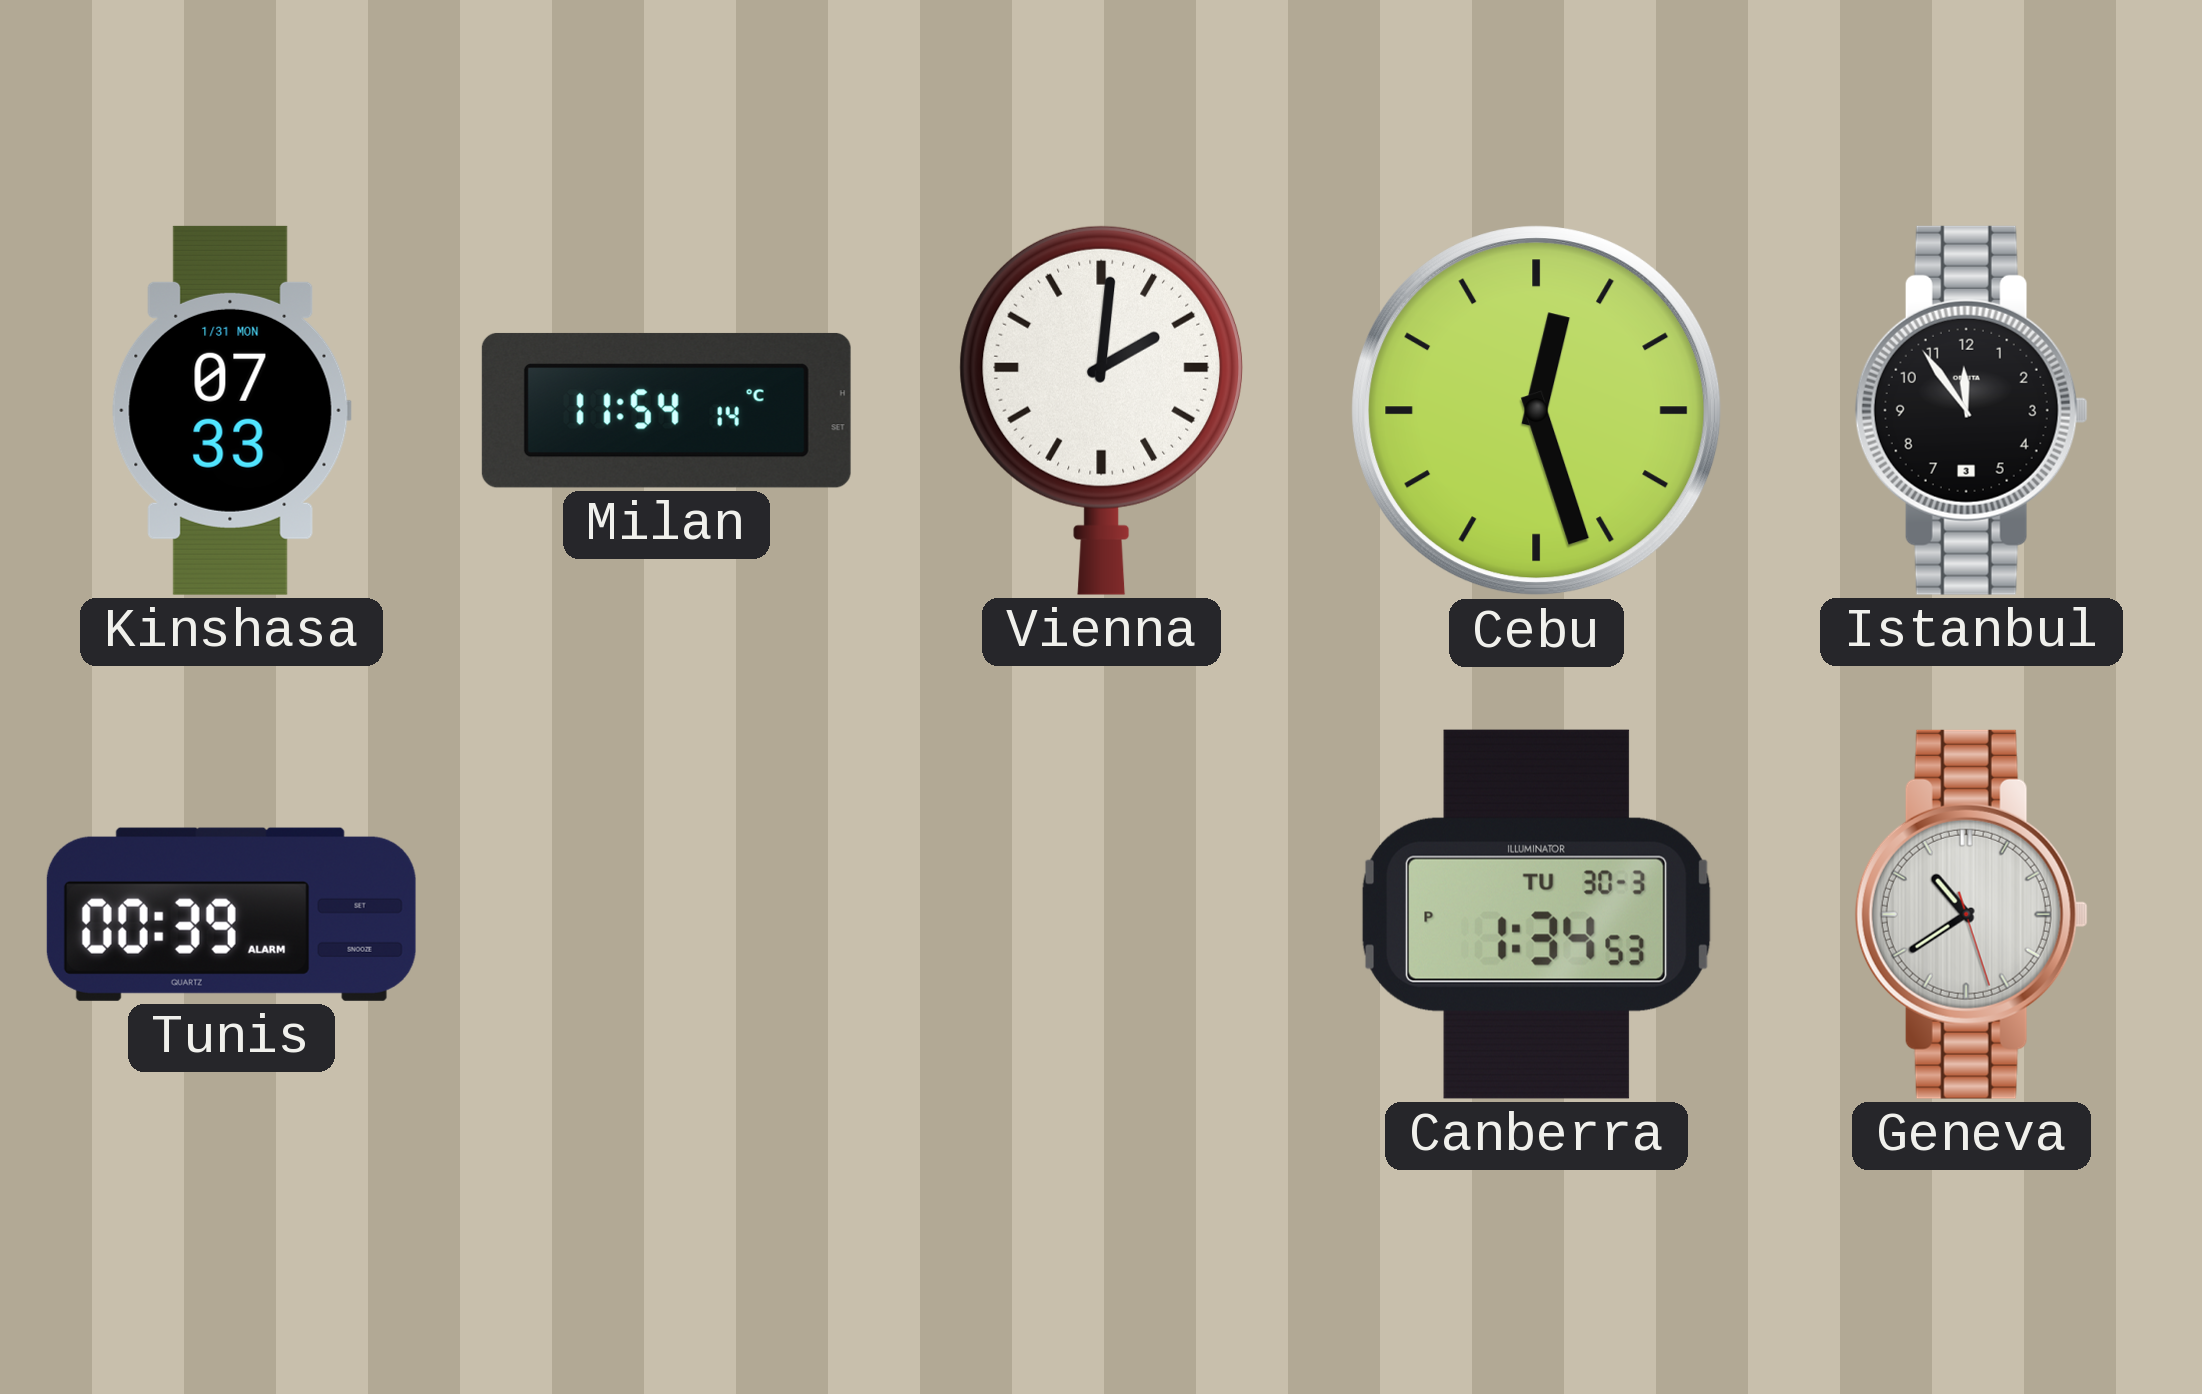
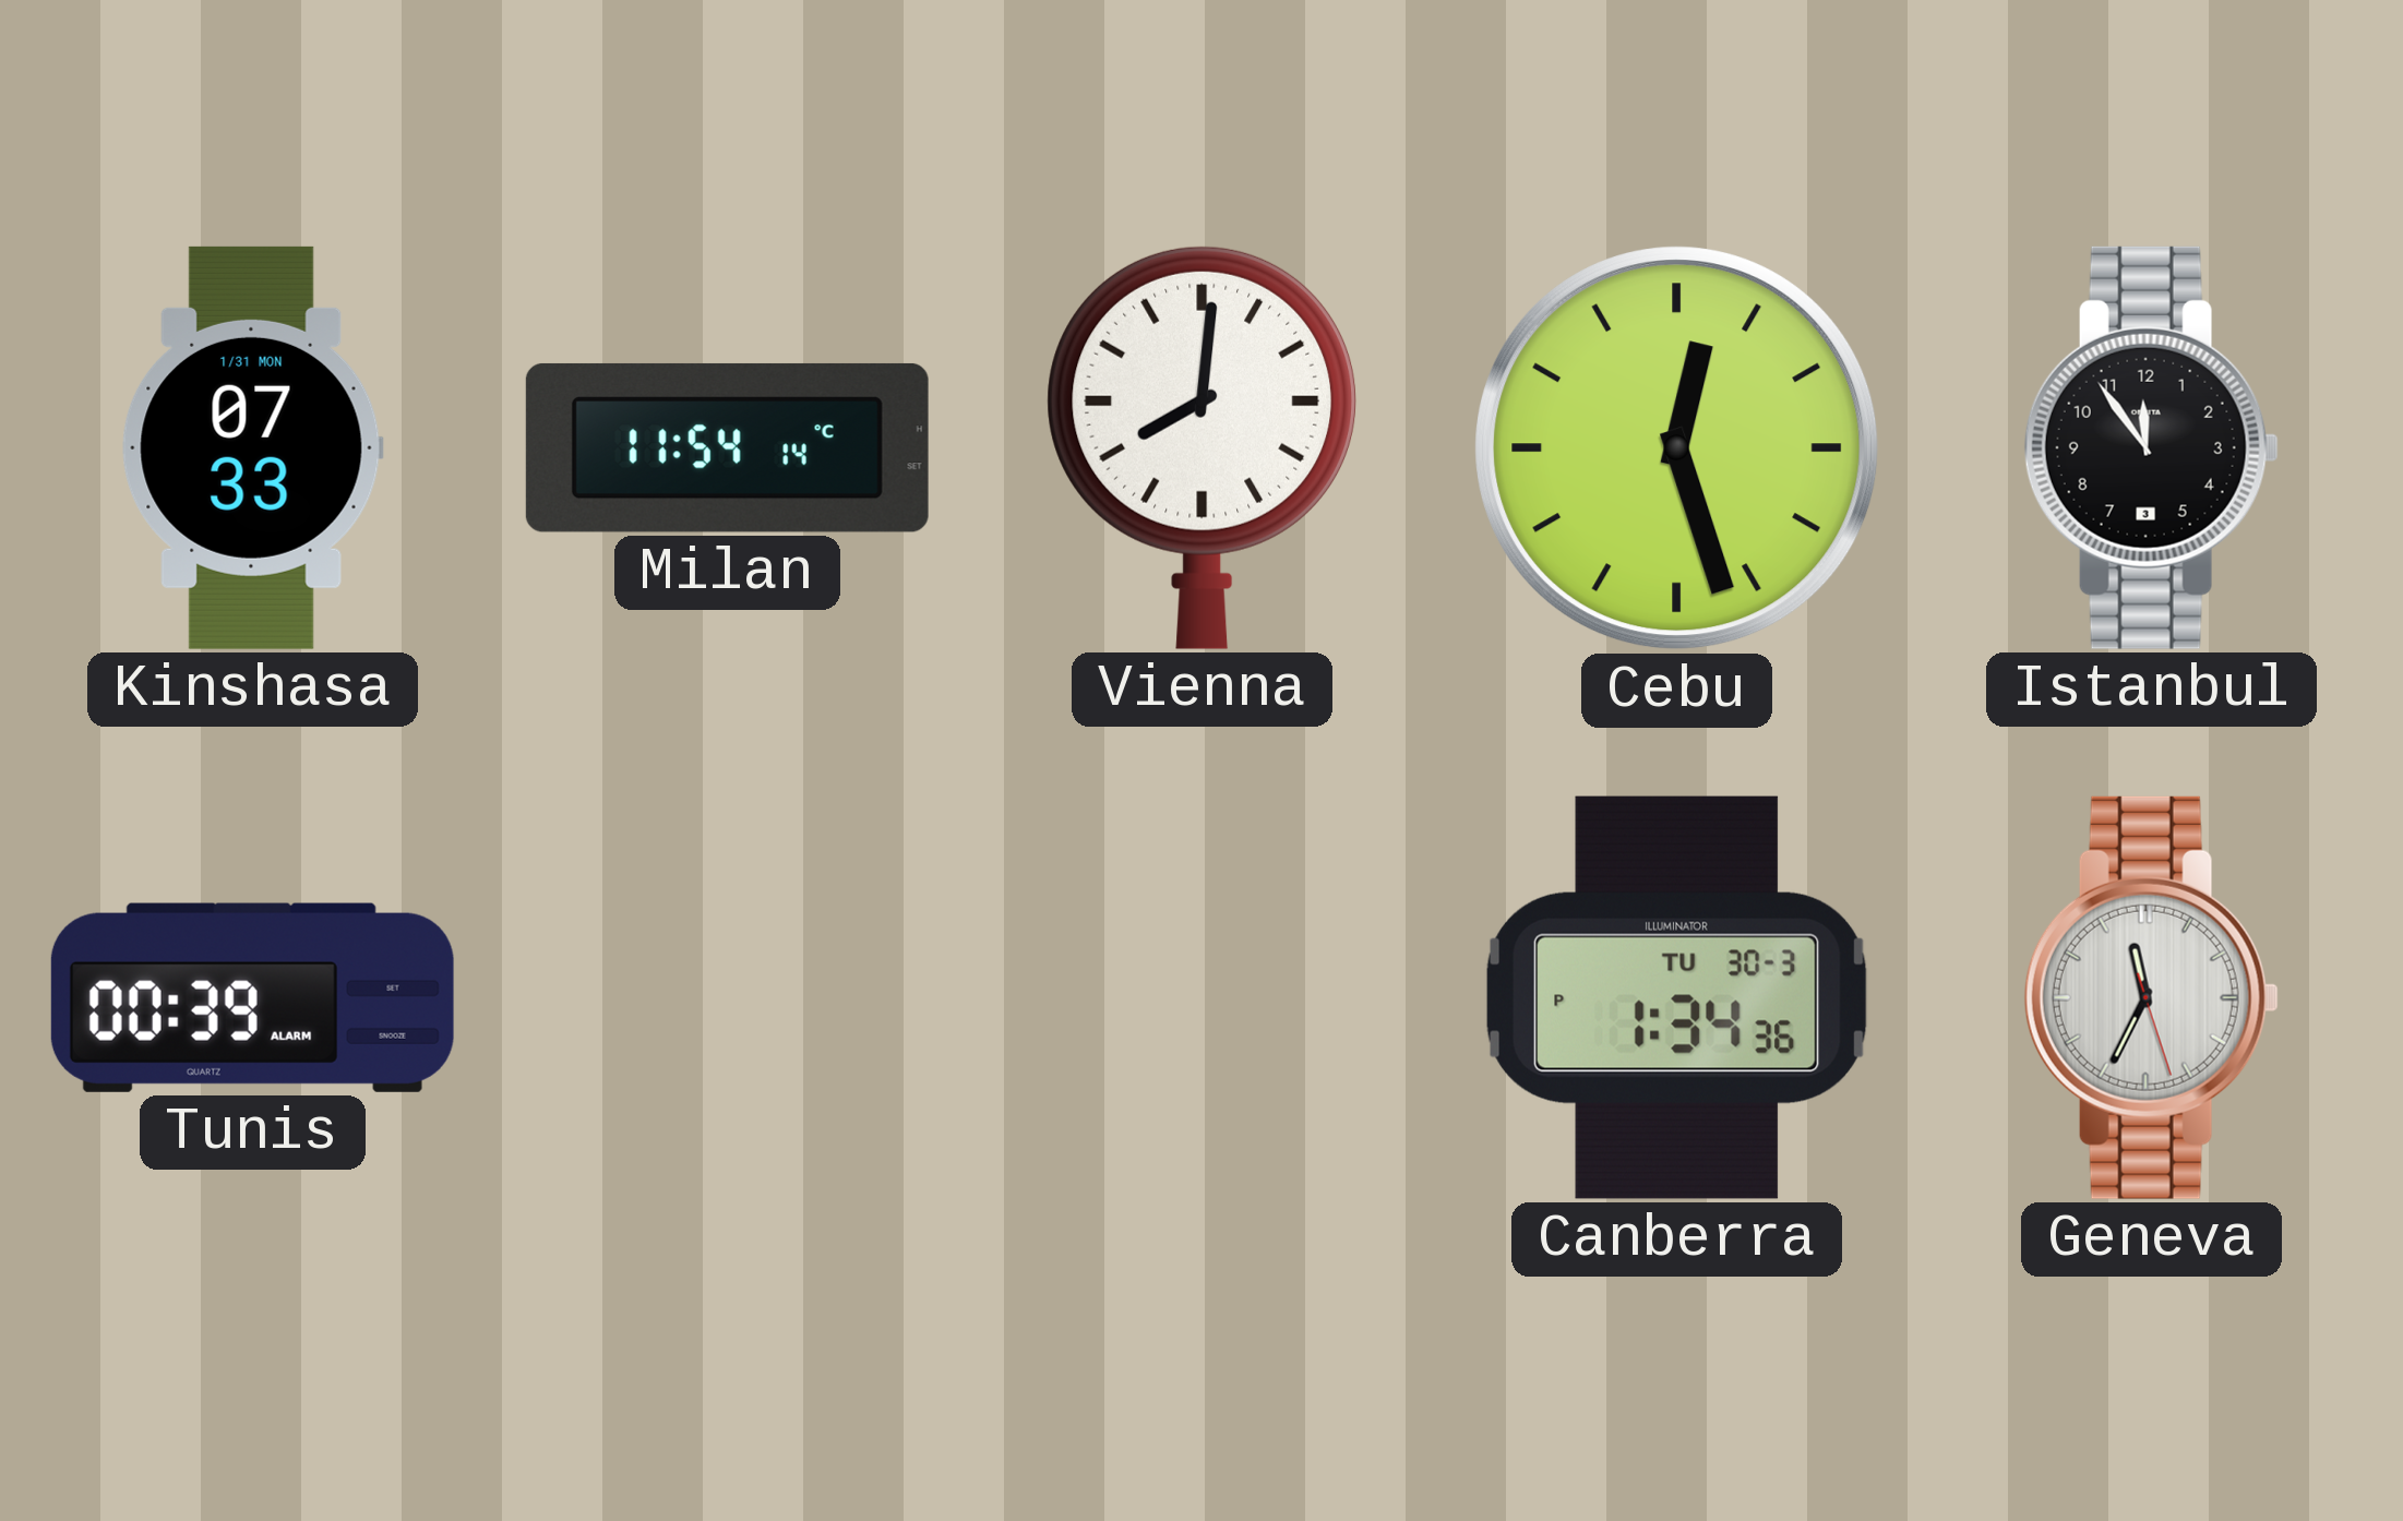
Vienna: 2:01 -> 8:01 (1203, 447)
Canberra: 1:34:53 PM -> 1:34:36 PM (1676, 997)
Geneva: 10:39 -> 11:34 (2151, 997)
